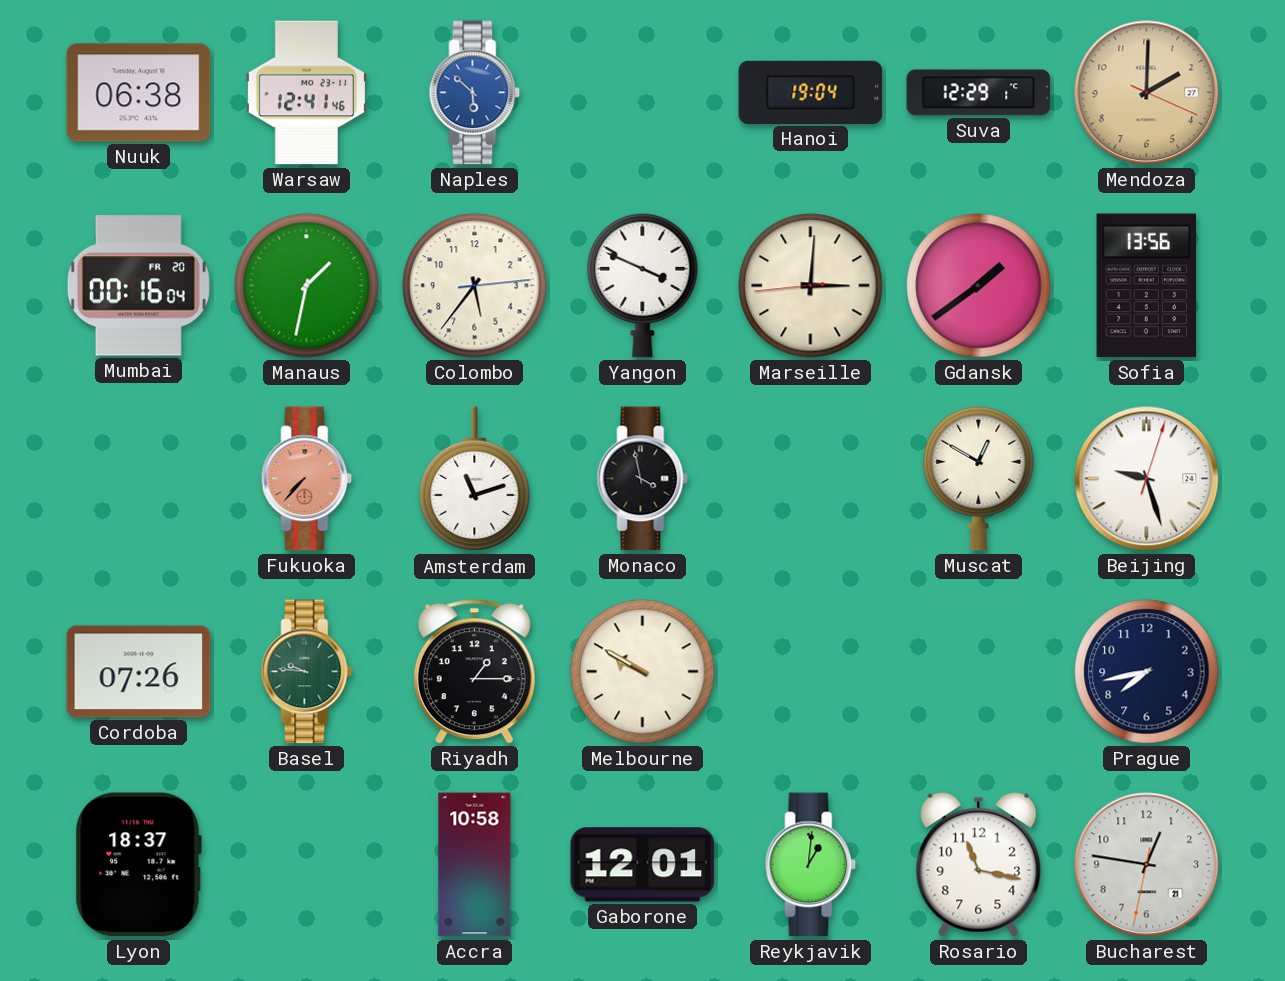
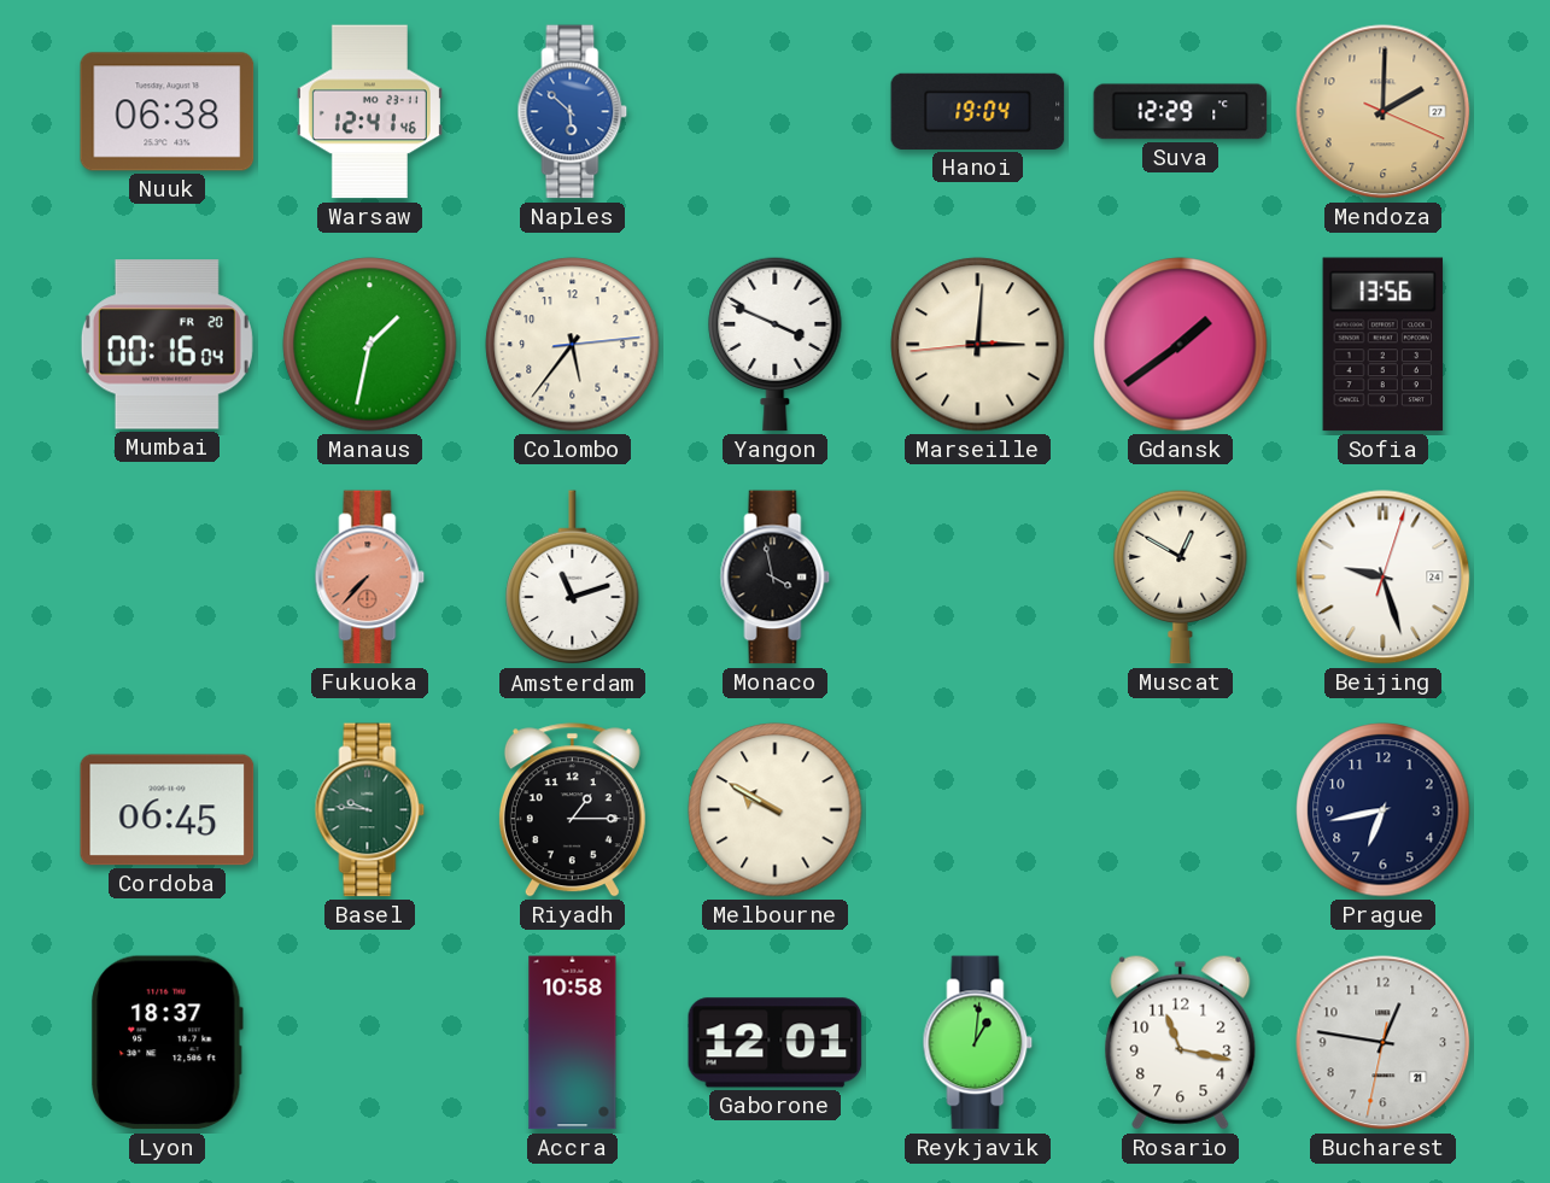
Cordoba: 07:26 -> 06:45 (168, 810)
Prague: 7:43 -> 6:43 (1384, 810)
